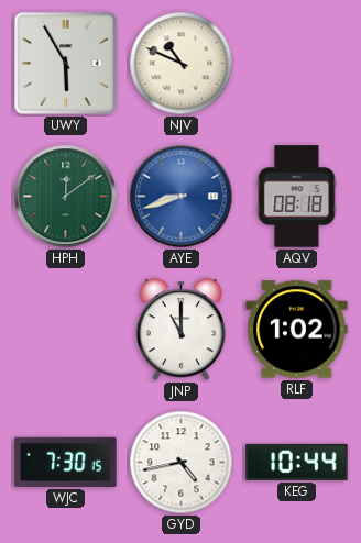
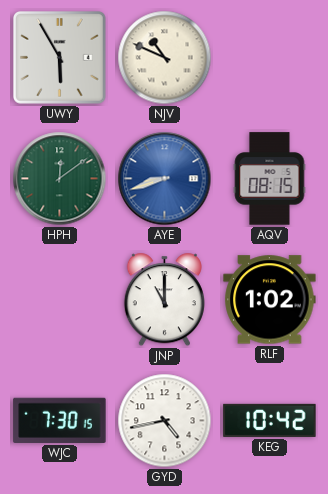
AQV: 08:18 -> 08:15 (270, 179)
KEG: 10:44 -> 10:42 (270, 420)
